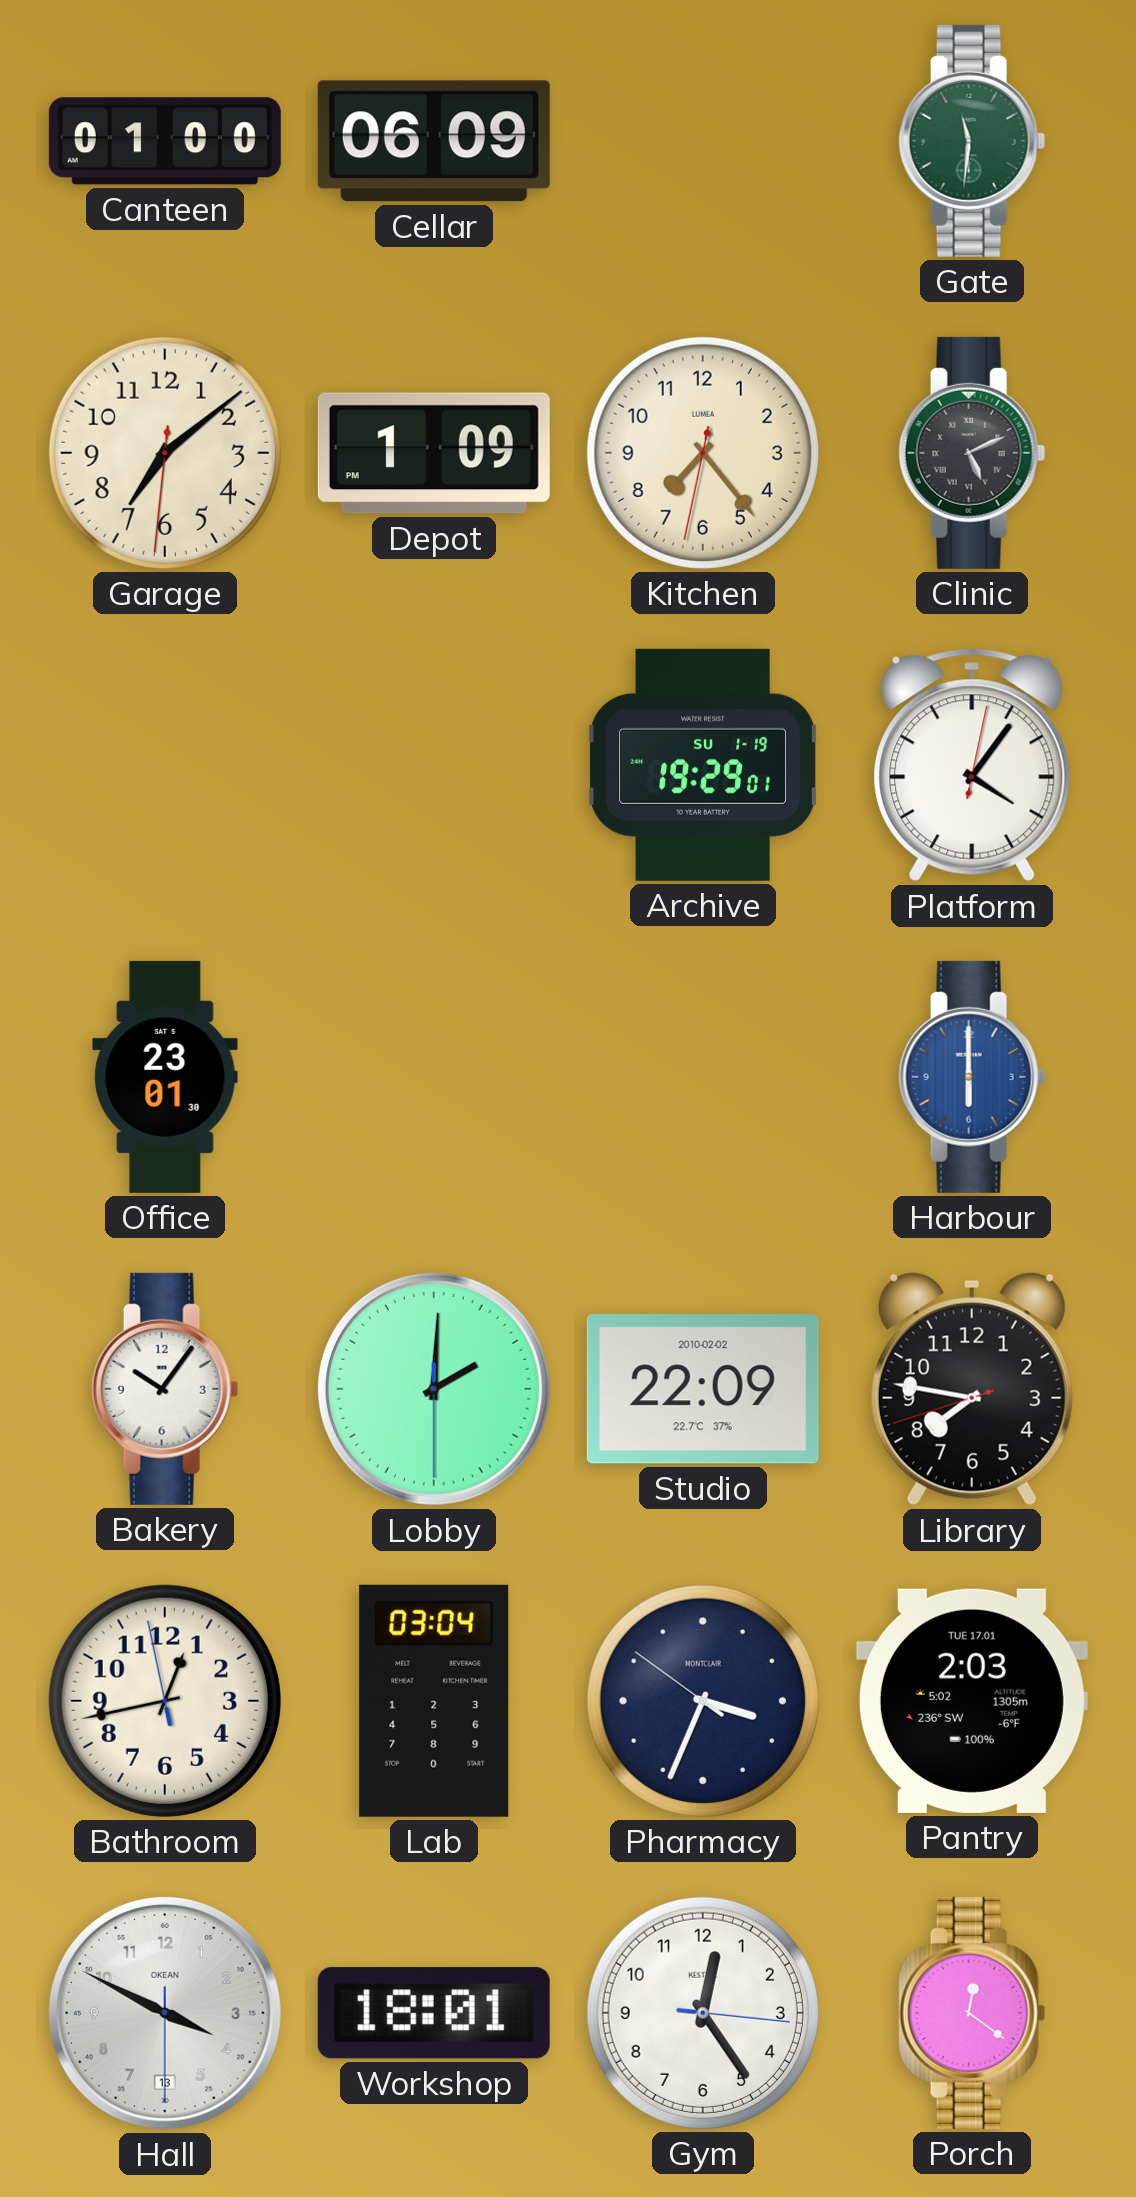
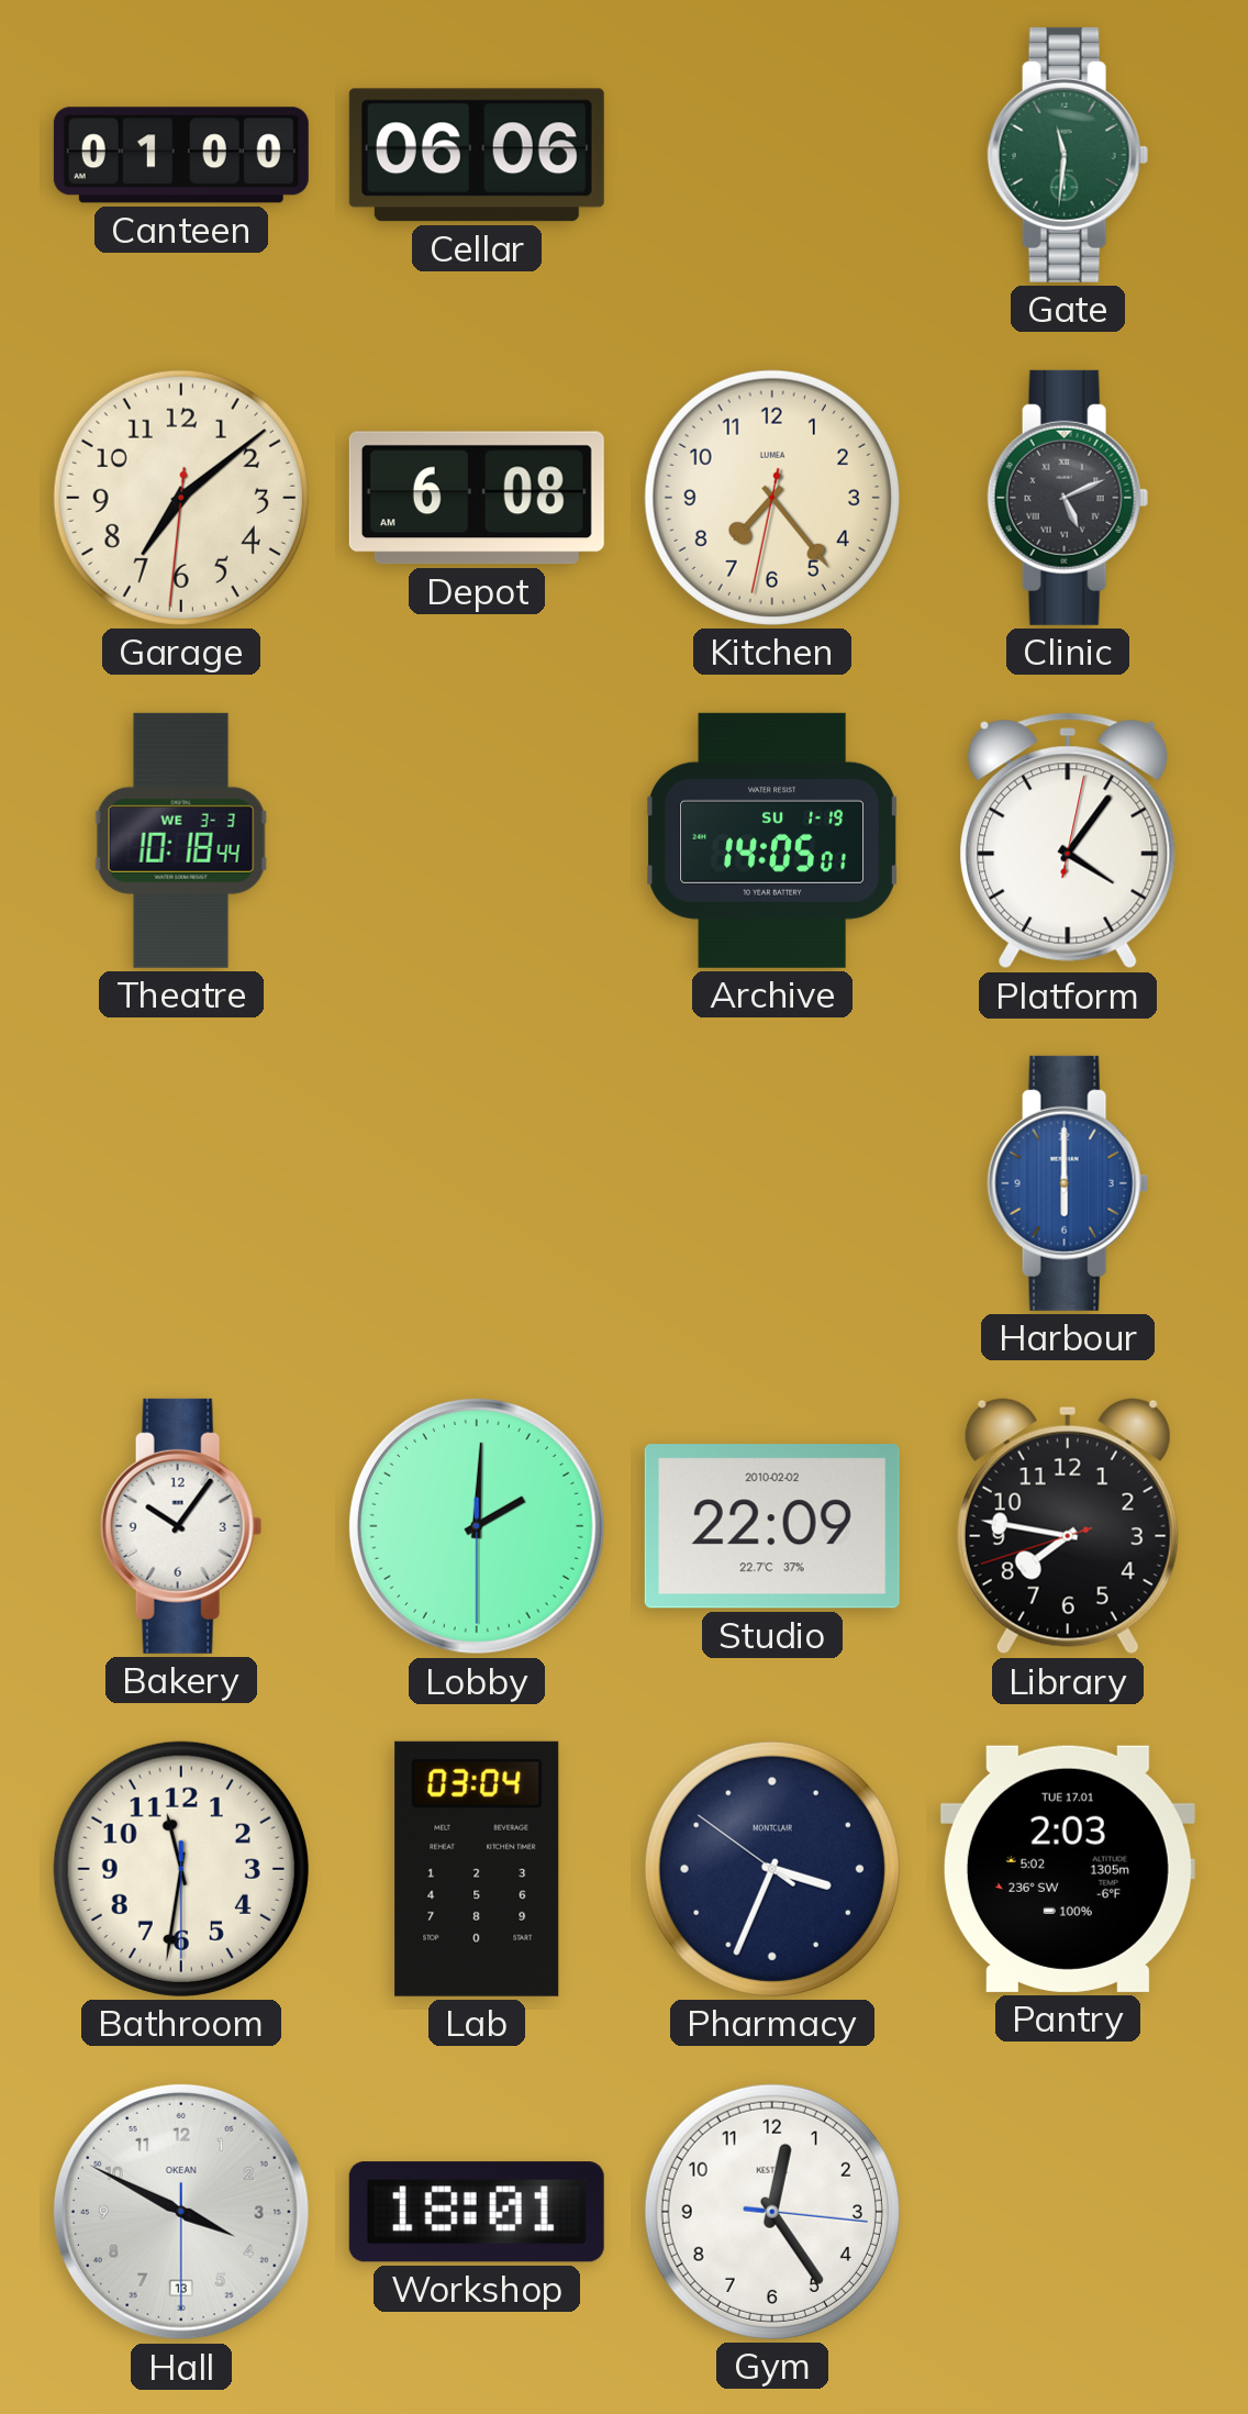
Cellar: 06:09 -> 06:06 (477, 155)
Depot: 1:09 -> 6:08 (477, 498)
Theatre: none -> 10:18 (181, 841)
Archive: 19:29 -> 14:05 (772, 841)
Office: 23:01 -> none (165, 1077)
Bathroom: 12:42 -> 11:31 (181, 1869)
Porch: 12:21 -> none (972, 2013)
